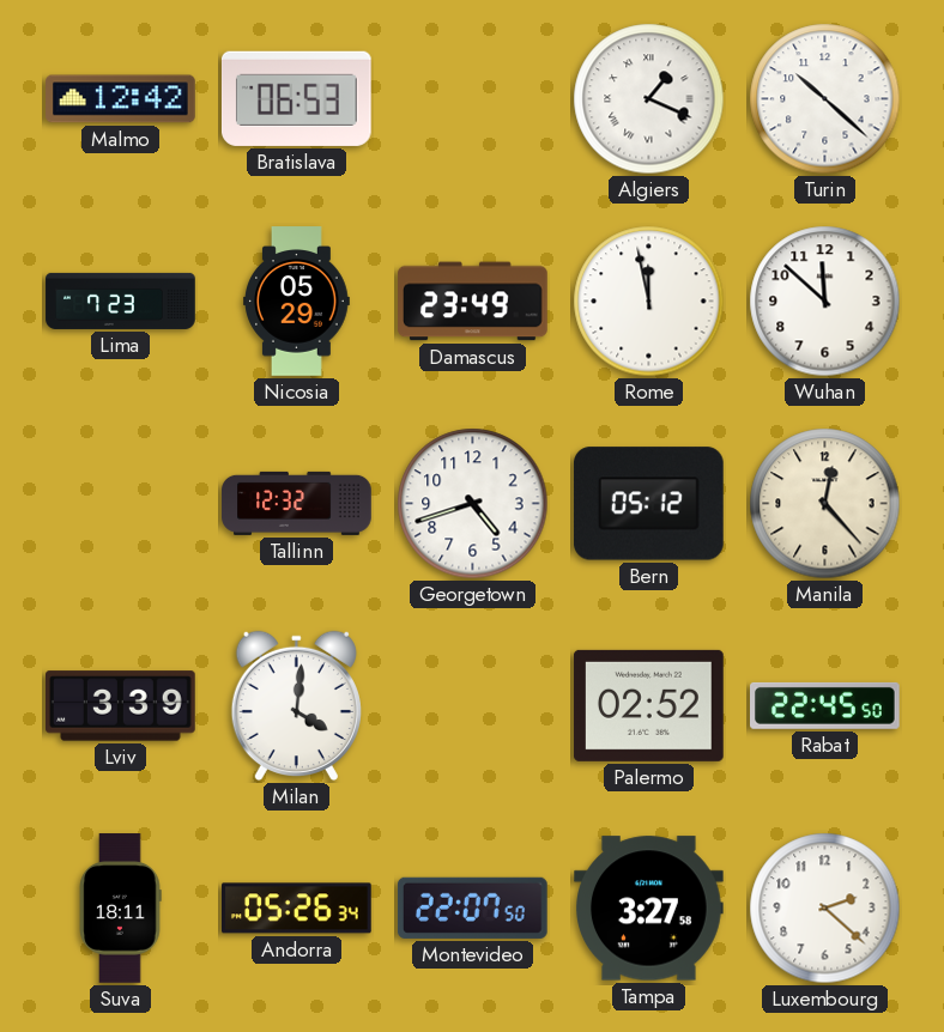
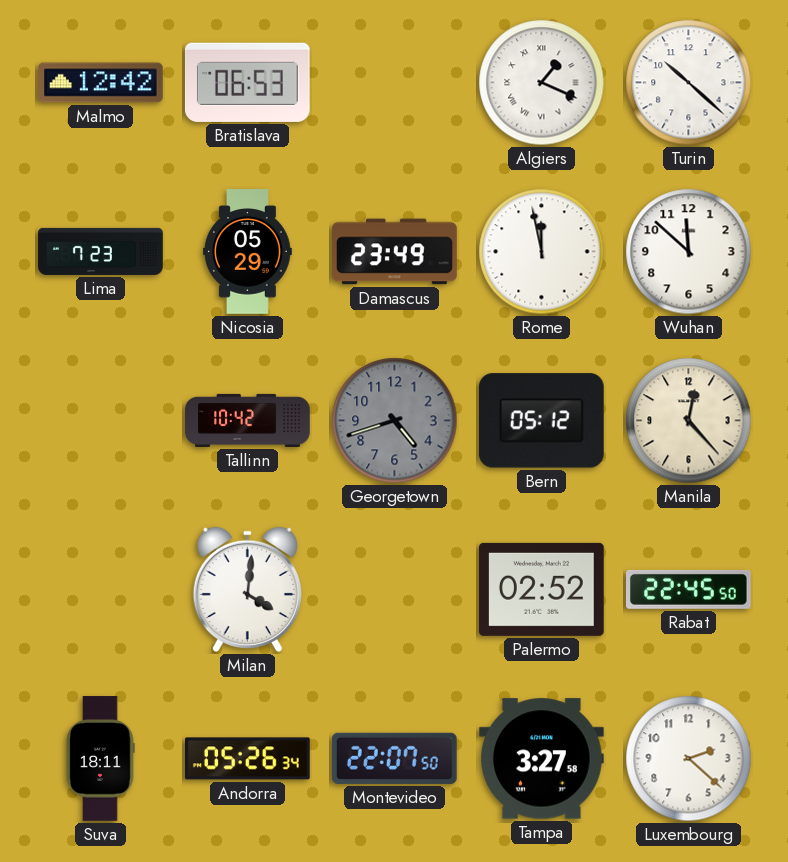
Tallinn: 12:32 -> 10:42 (248, 420)
Georgetown dial: white -> grey (395, 421)
Lviv: 3:39 -> none (121, 706)
